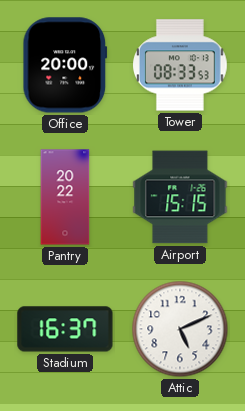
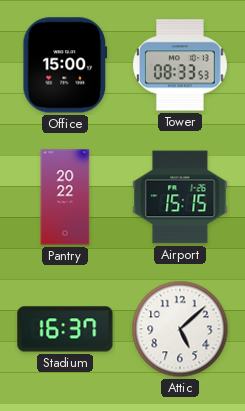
Office: 20:00 -> 15:00 (65, 65)
Attic: 5:11 -> 5:08 (180, 329)
